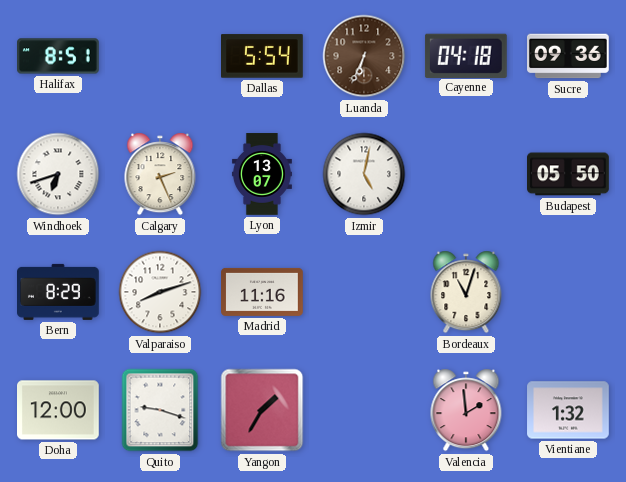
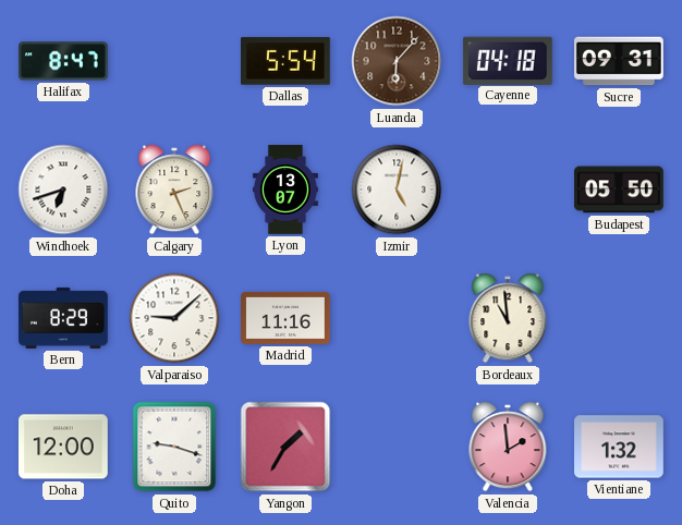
Halifax: 8:51 -> 8:47 (64, 61)
Luanda: 6:34 -> 6:07 (397, 61)
Sucre: 09:36 -> 09:31 (620, 61)
Valparaiso: 8:12 -> 9:08 (174, 318)
Bordeaux: 11:03 -> 10:59 (508, 318)
